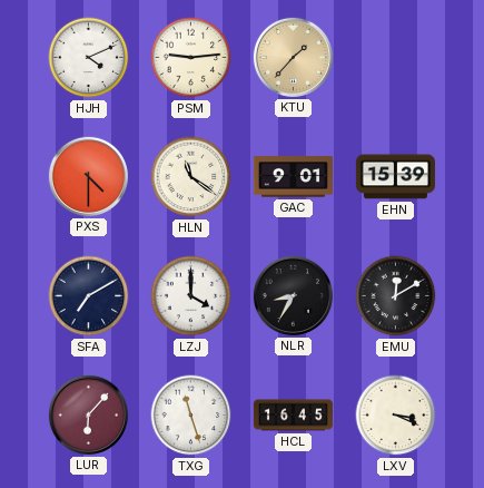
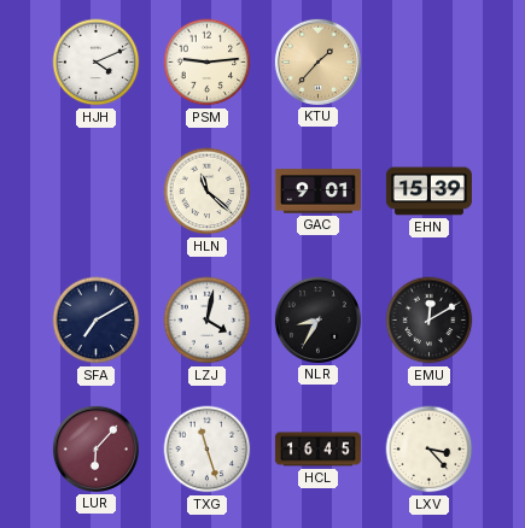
PXS: 4:30 -> none (88, 176)
HLN: 11:21 -> 11:22 (208, 192)
LZJ: 4:00 -> 4:02 (208, 321)
LXV: 3:19 -> 3:23 (430, 450)
